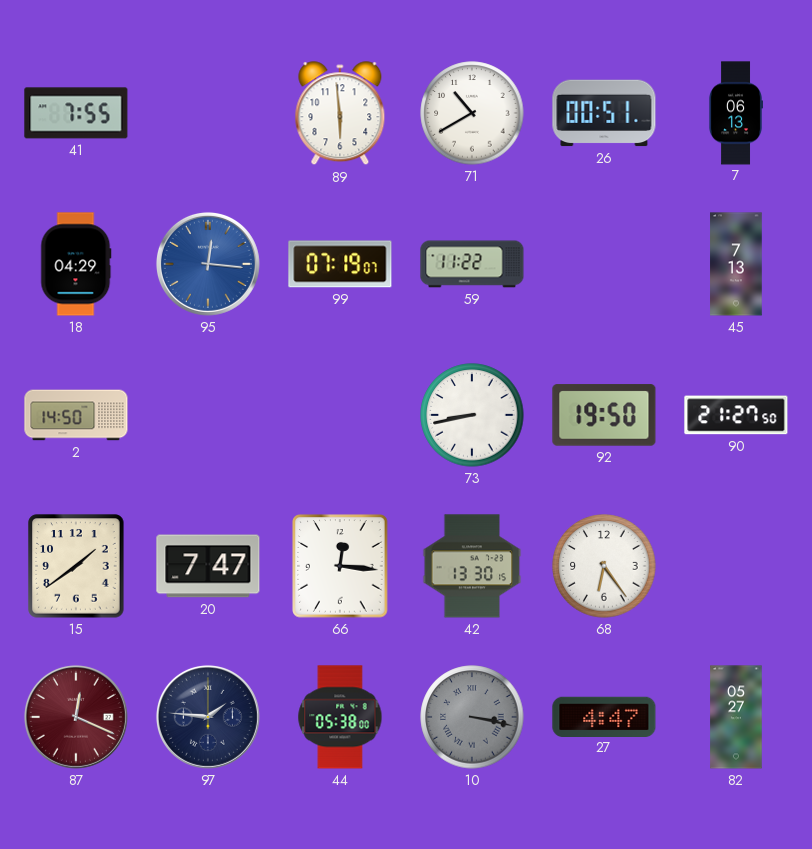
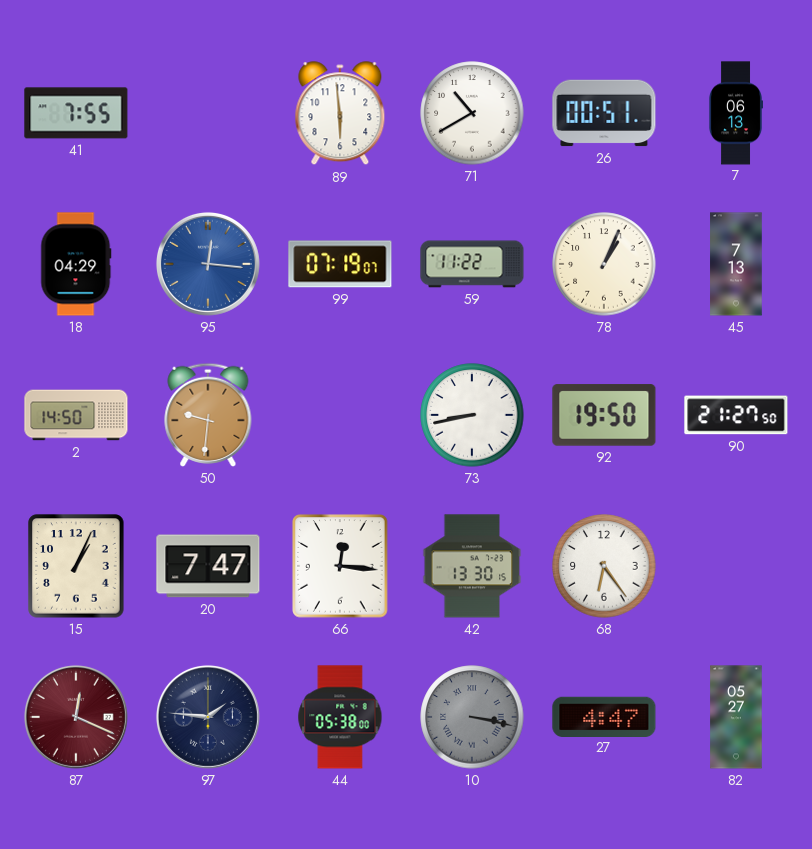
78: none -> 1:04 (604, 264)
50: none -> 9:31 (208, 415)
15: 1:39 -> 1:04 (76, 566)
